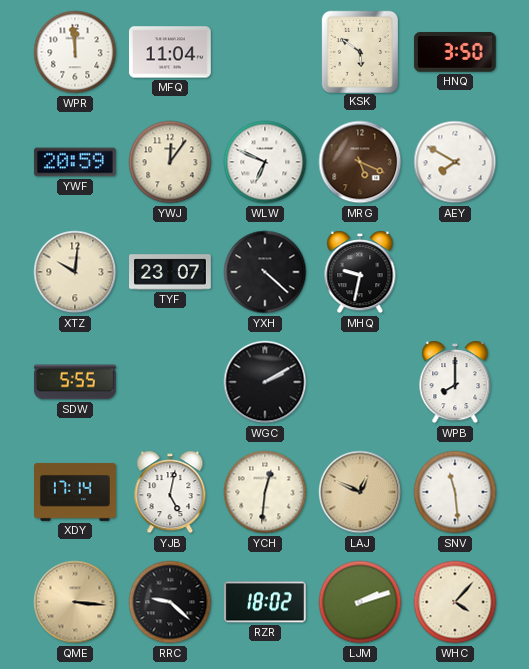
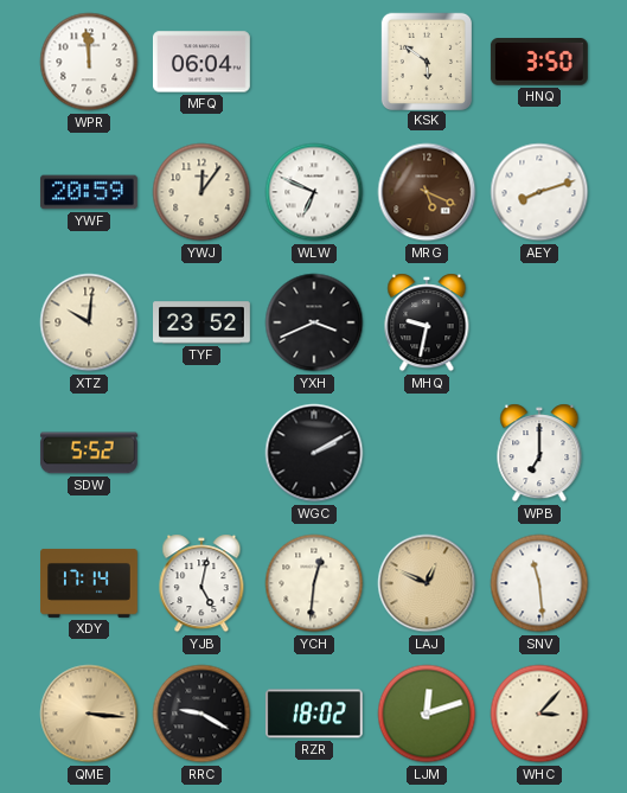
MFQ: 11:04 -> 06:04 (201, 62)
AEY: 7:50 -> 8:12 (539, 192)
TYF: 23:07 -> 23:52 (203, 322)
YXH: 4:22 -> 3:41 (314, 322)
SDW: 5:55 -> 5:52 (89, 453)
WPB: 8:00 -> 7:00 (539, 453)
RRC: 9:22 -> 9:20 (201, 714)
LJM: 2:12 -> 12:12 (427, 714)
WHC: 4:07 -> 3:07 (539, 714)
